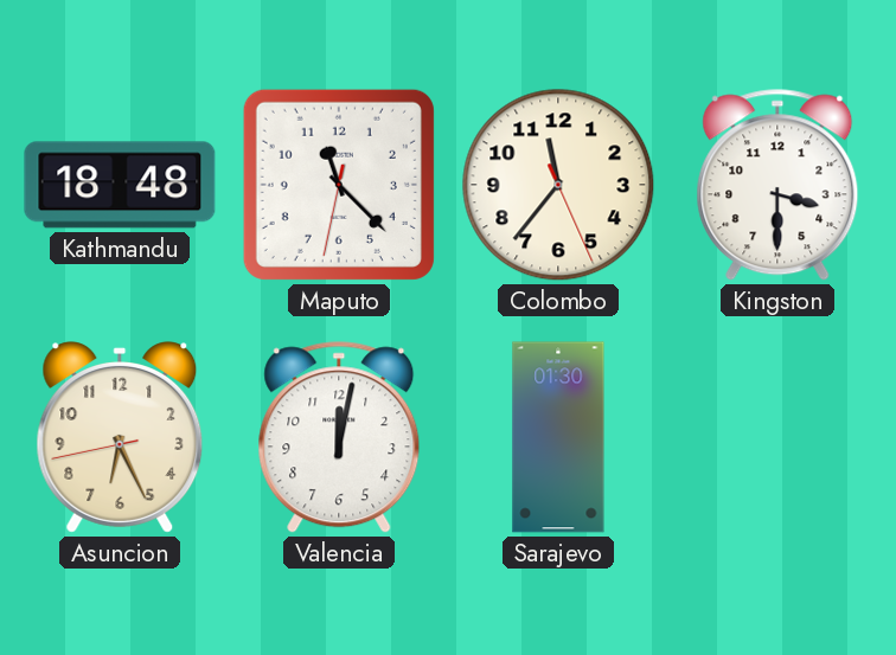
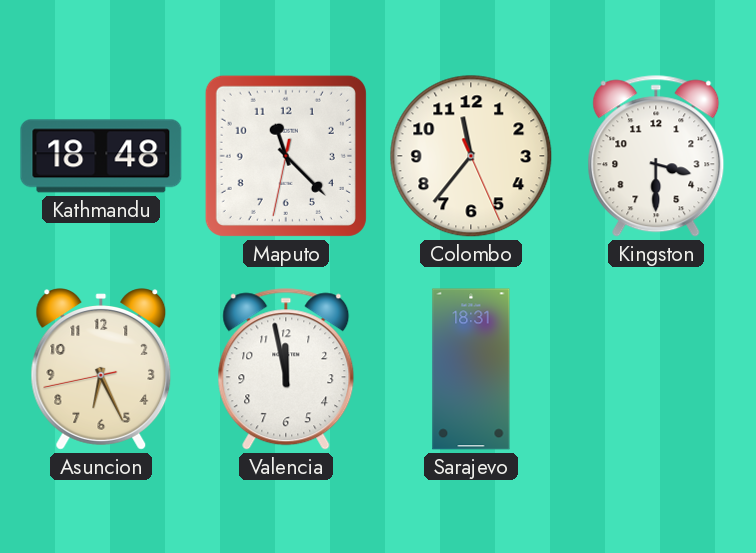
Valencia: 12:02 -> 11:58 (286, 369)
Sarajevo: 01:30 -> 18:31 (471, 369)
